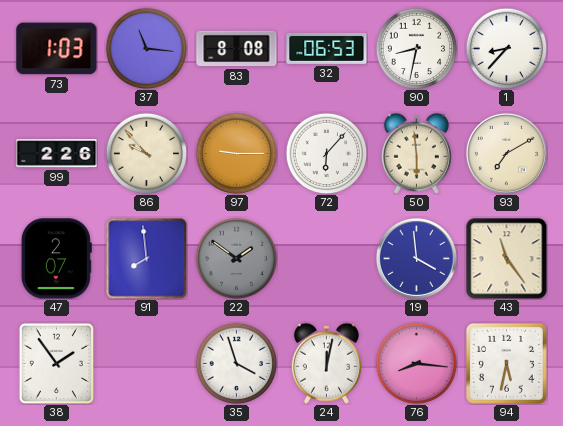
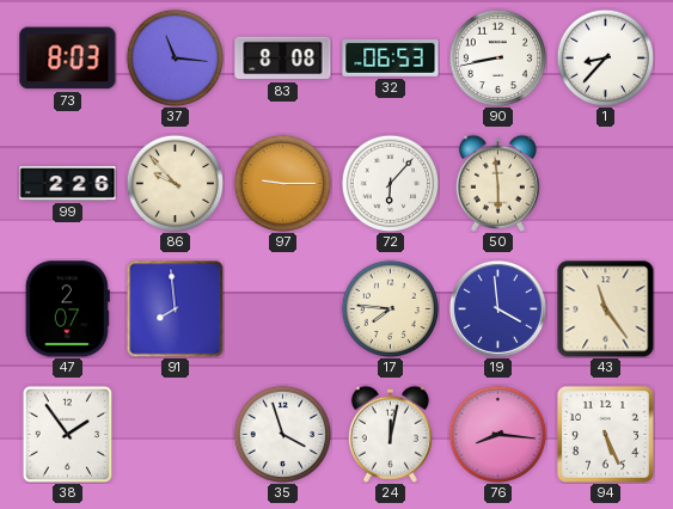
73: 1:03 -> 8:03 (68, 59)
90: 8:32 -> 8:43 (497, 57)
93: 7:10 -> none (506, 153)
22: 1:51 -> none (236, 258)
17: none -> 7:46 (390, 308)
94: 5:32 -> 5:26 (605, 434)
